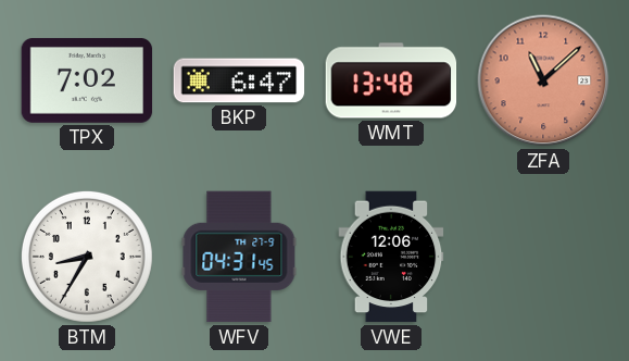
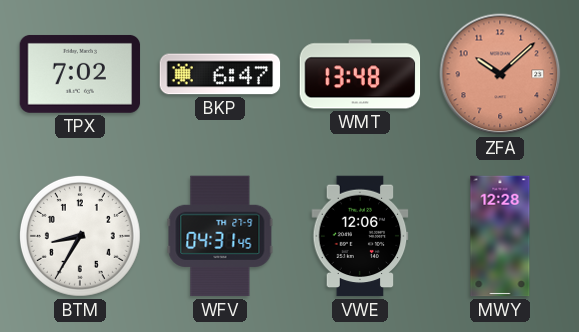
ZFA: 11:08 -> 10:08 (500, 74)
MWY: none -> 12:28 (500, 236)
